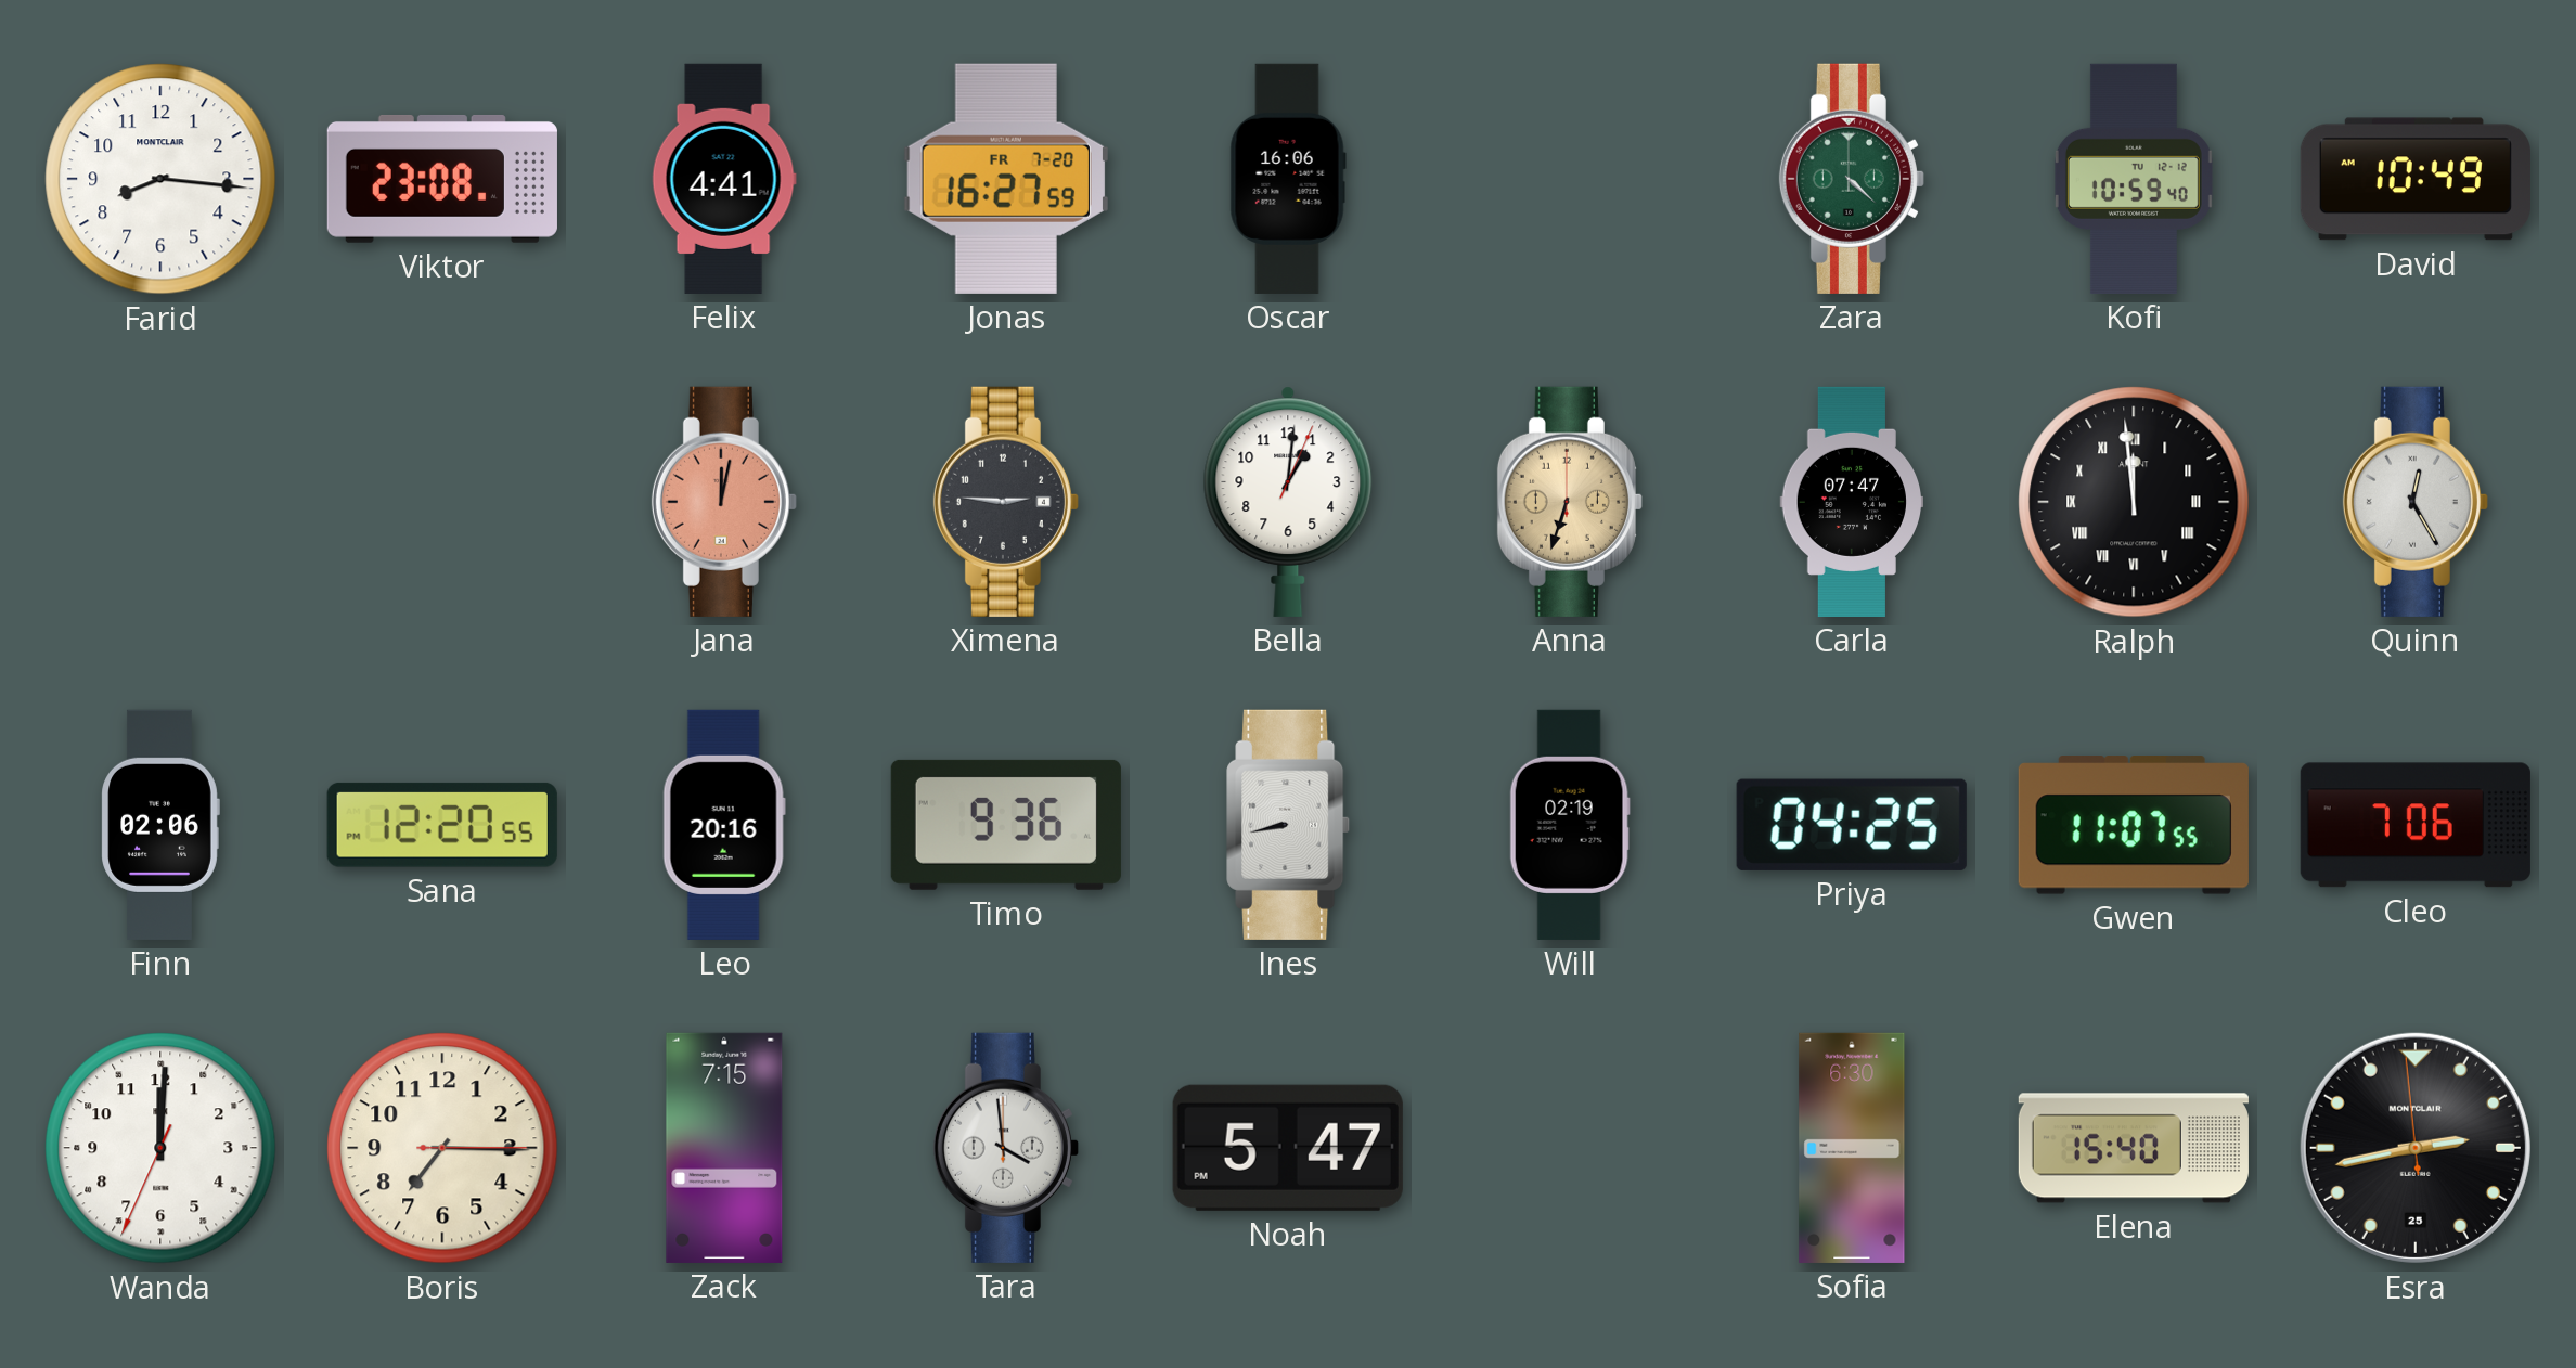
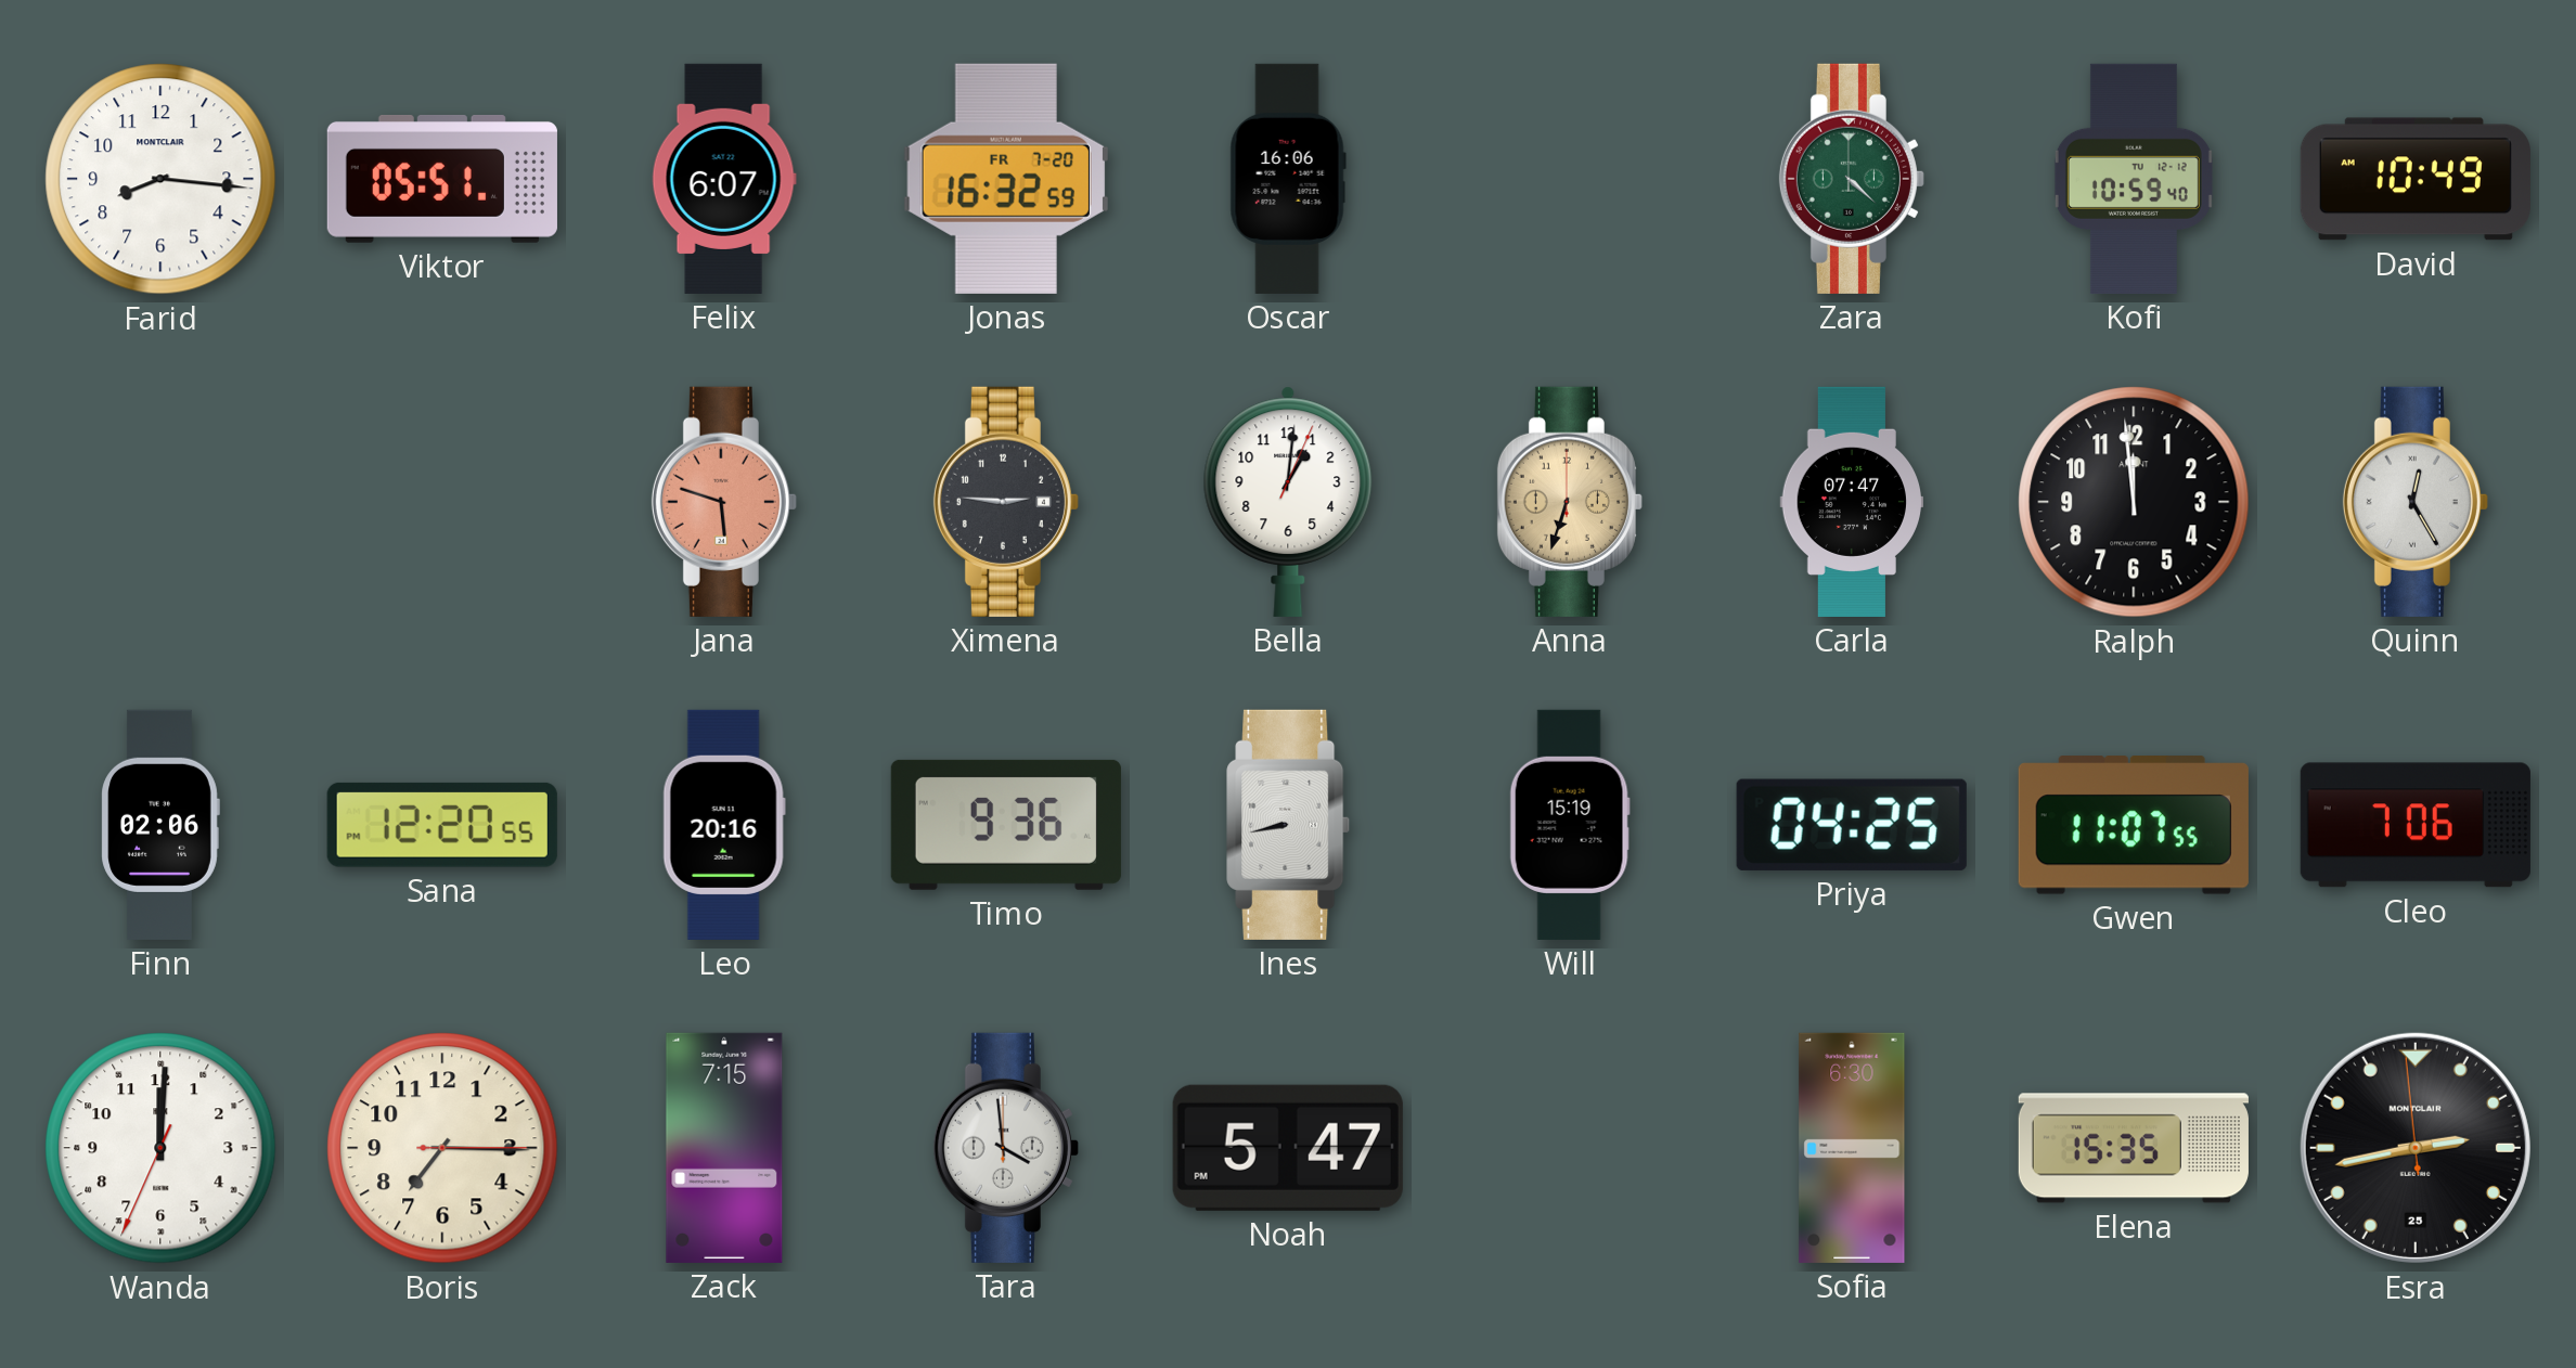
Viktor: 23:08 -> 05:51 (442, 179)
Felix: 4:41 -> 6:07 (724, 179)
Jonas: 16:27 -> 16:32 (1006, 179)
Jana: 12:02 -> 5:48 (724, 502)
Ralph numerals: Roman -> Arabic (2134, 502)
Will: 02:19 -> 15:19 (1570, 825)
Elena: 15:40 -> 15:35 (2134, 1148)
